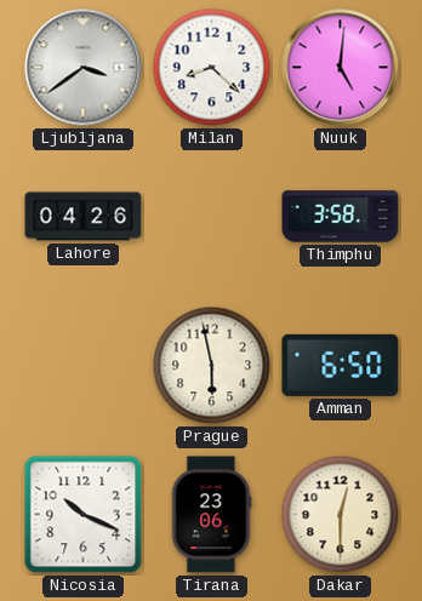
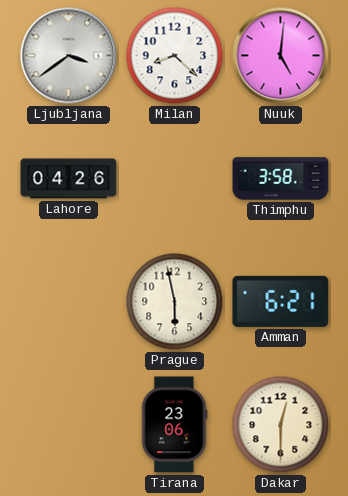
Amman: 6:50 -> 6:21 (281, 301)
Nicosia: 10:19 -> none (84, 515)
